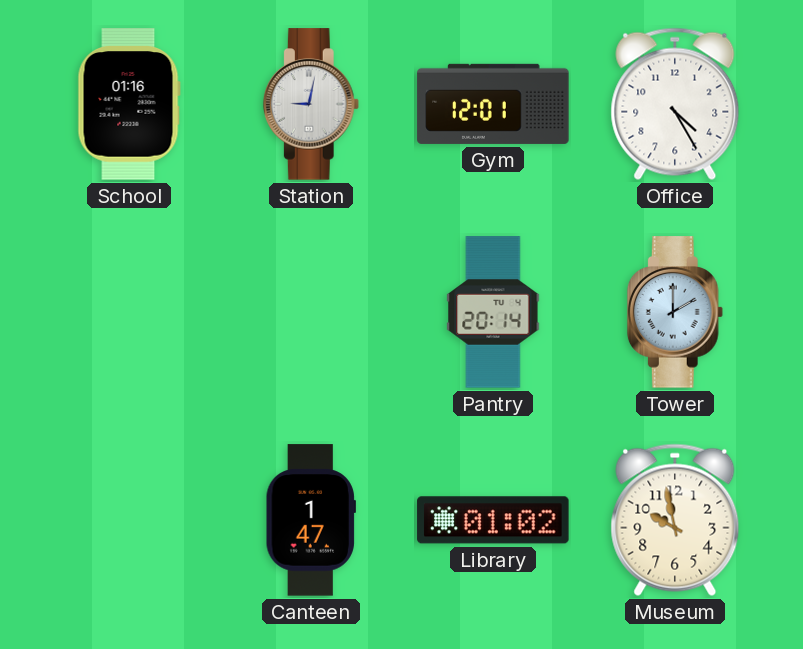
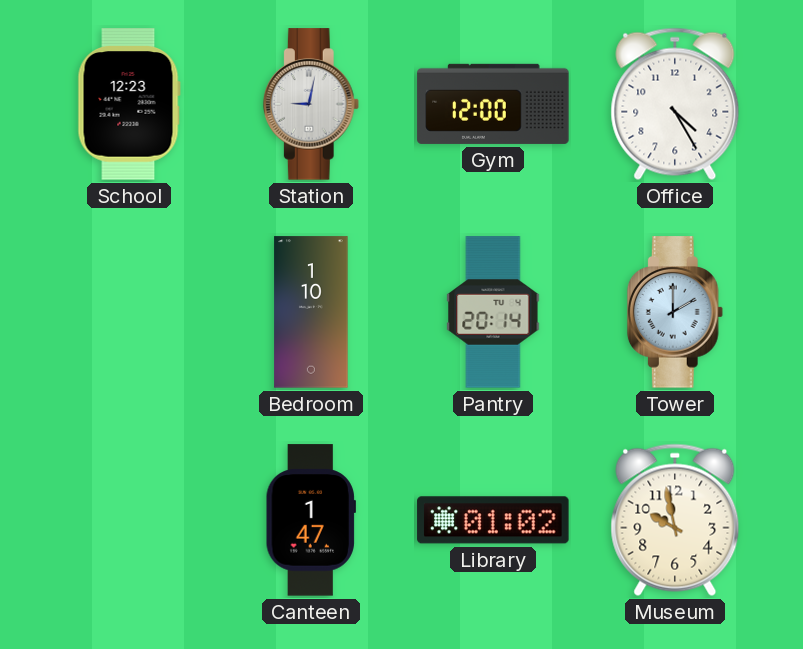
School: 01:16 -> 12:23 (129, 104)
Gym: 12:01 -> 12:00 (493, 104)
Bedroom: none -> 1:10 (311, 312)
